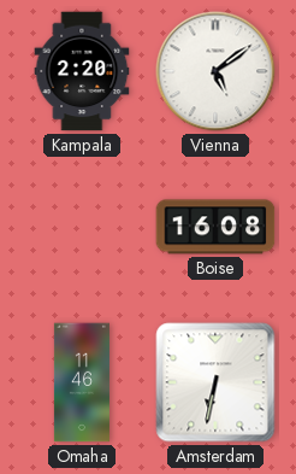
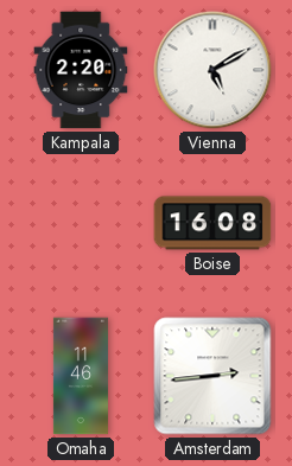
Vienna: 5:09 -> 5:10 (212, 70)
Amsterdam: 6:32 -> 2:44 (212, 376)
